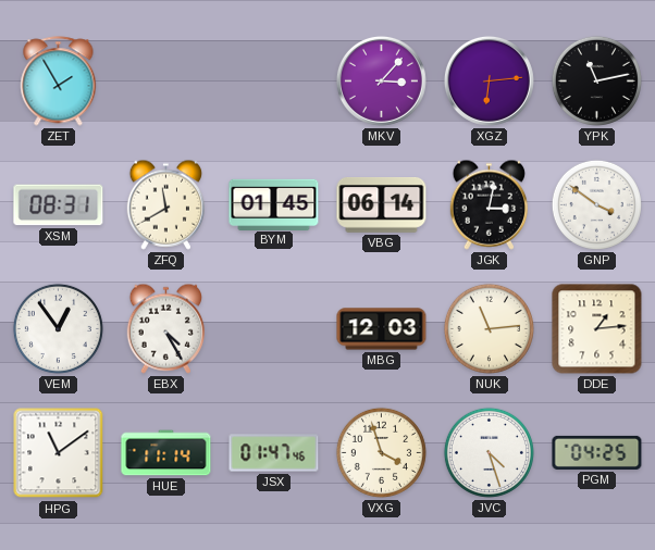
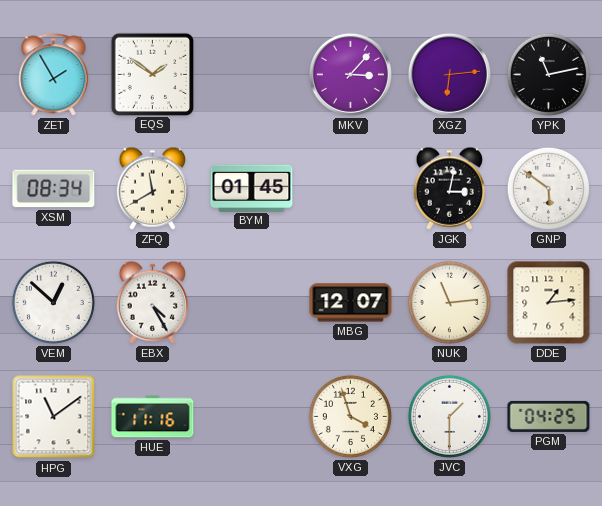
EQS: none -> 1:51 (152, 74)
XSM: 08:31 -> 08:34 (54, 189)
VBG: 06:14 -> none (382, 205)
GNP: 3:51 -> 5:51 (548, 188)
VEM: 12:54 -> 12:52 (53, 302)
MBG: 12:03 -> 12:07 (351, 303)
HUE: 11:14 -> 11:16 (153, 417)
JSX: 01:47 -> none (274, 453)
JVC: 4:27 -> 1:30 (449, 416)
